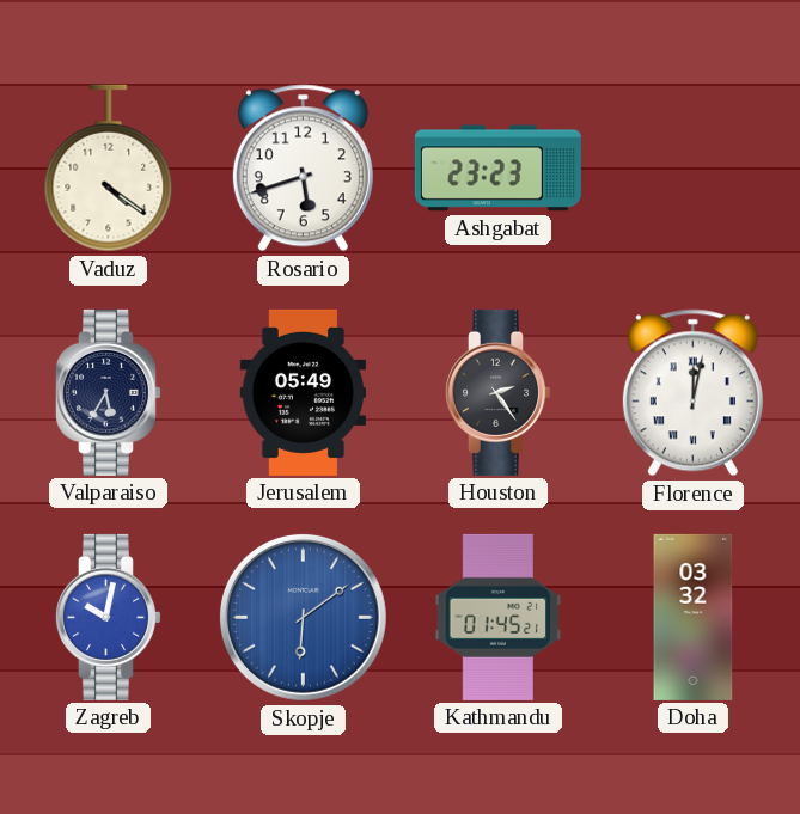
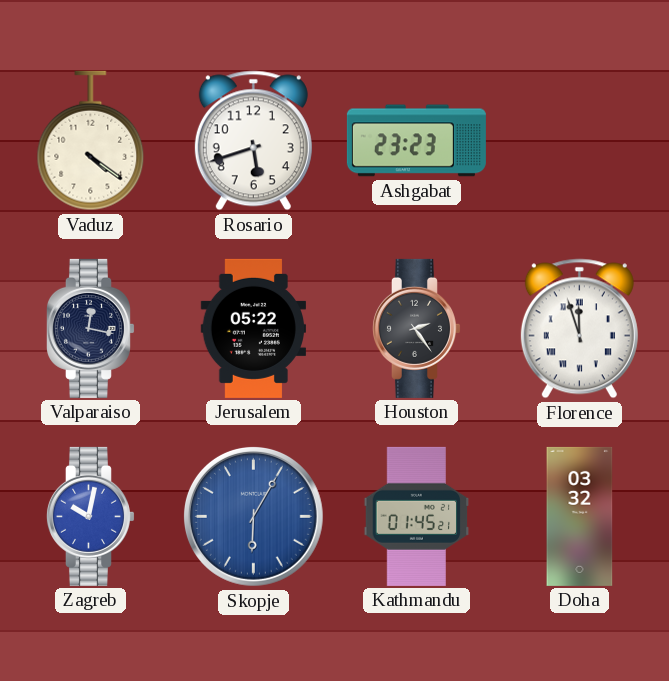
Valparaiso: 5:35 -> 12:17 (90, 328)
Jerusalem: 05:49 -> 05:22 (253, 328)
Florence: 12:02 -> 11:57 (579, 329)
Skopje: 6:09 -> 6:05 (253, 516)
